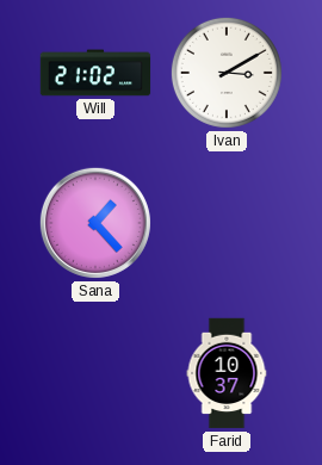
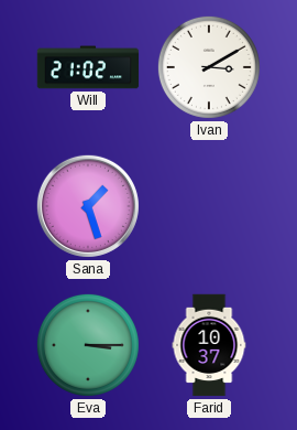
Sana: 1:23 -> 1:27 (88, 206)
Eva: none -> 3:15 (88, 345)
